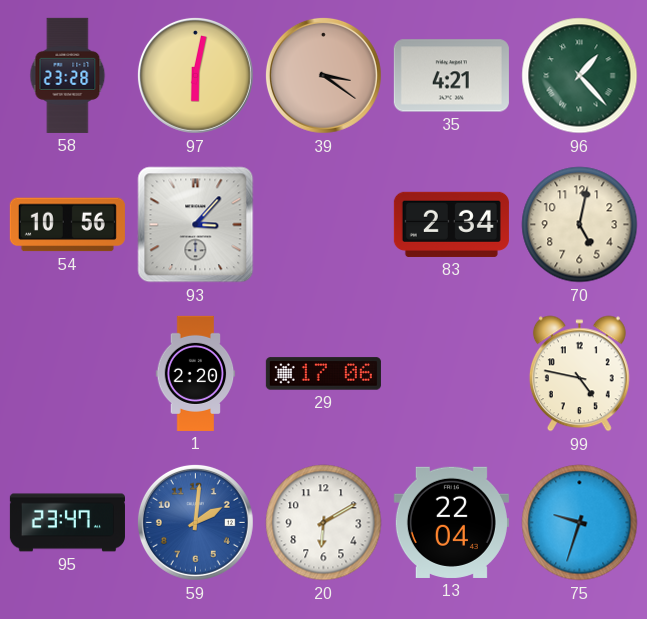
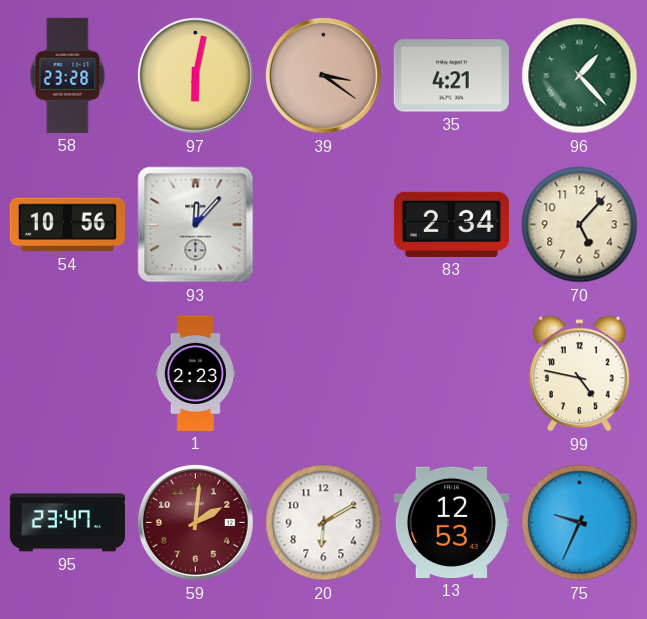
93: 3:07 -> 12:07 (196, 225)
70: 5:02 -> 5:07 (580, 225)
1: 2:20 -> 2:23 (196, 373)
29: 17:06 -> none (323, 374)
59 dial: blue -> burgundy (195, 522)
13: 22:04 -> 12:53 (451, 522)
75: 9:33 -> 9:34 (580, 523)
